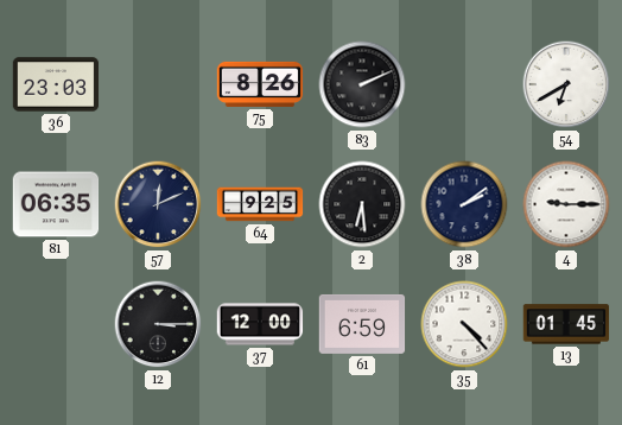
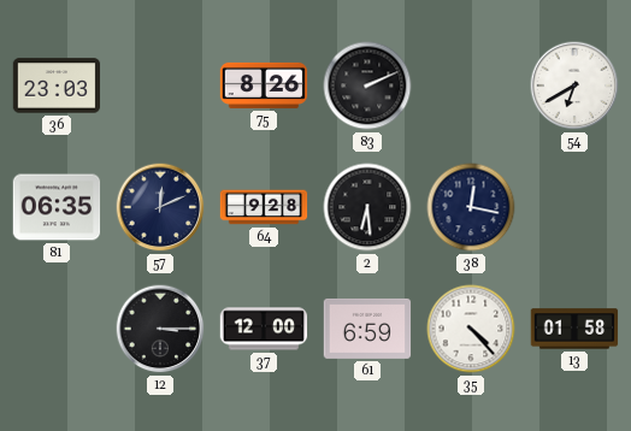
64: 9:25 -> 9:28 (264, 207)
38: 2:09 -> 12:17 (471, 207)
4: 9:15 -> none (566, 204)
13: 01:45 -> 01:58 (574, 329)
